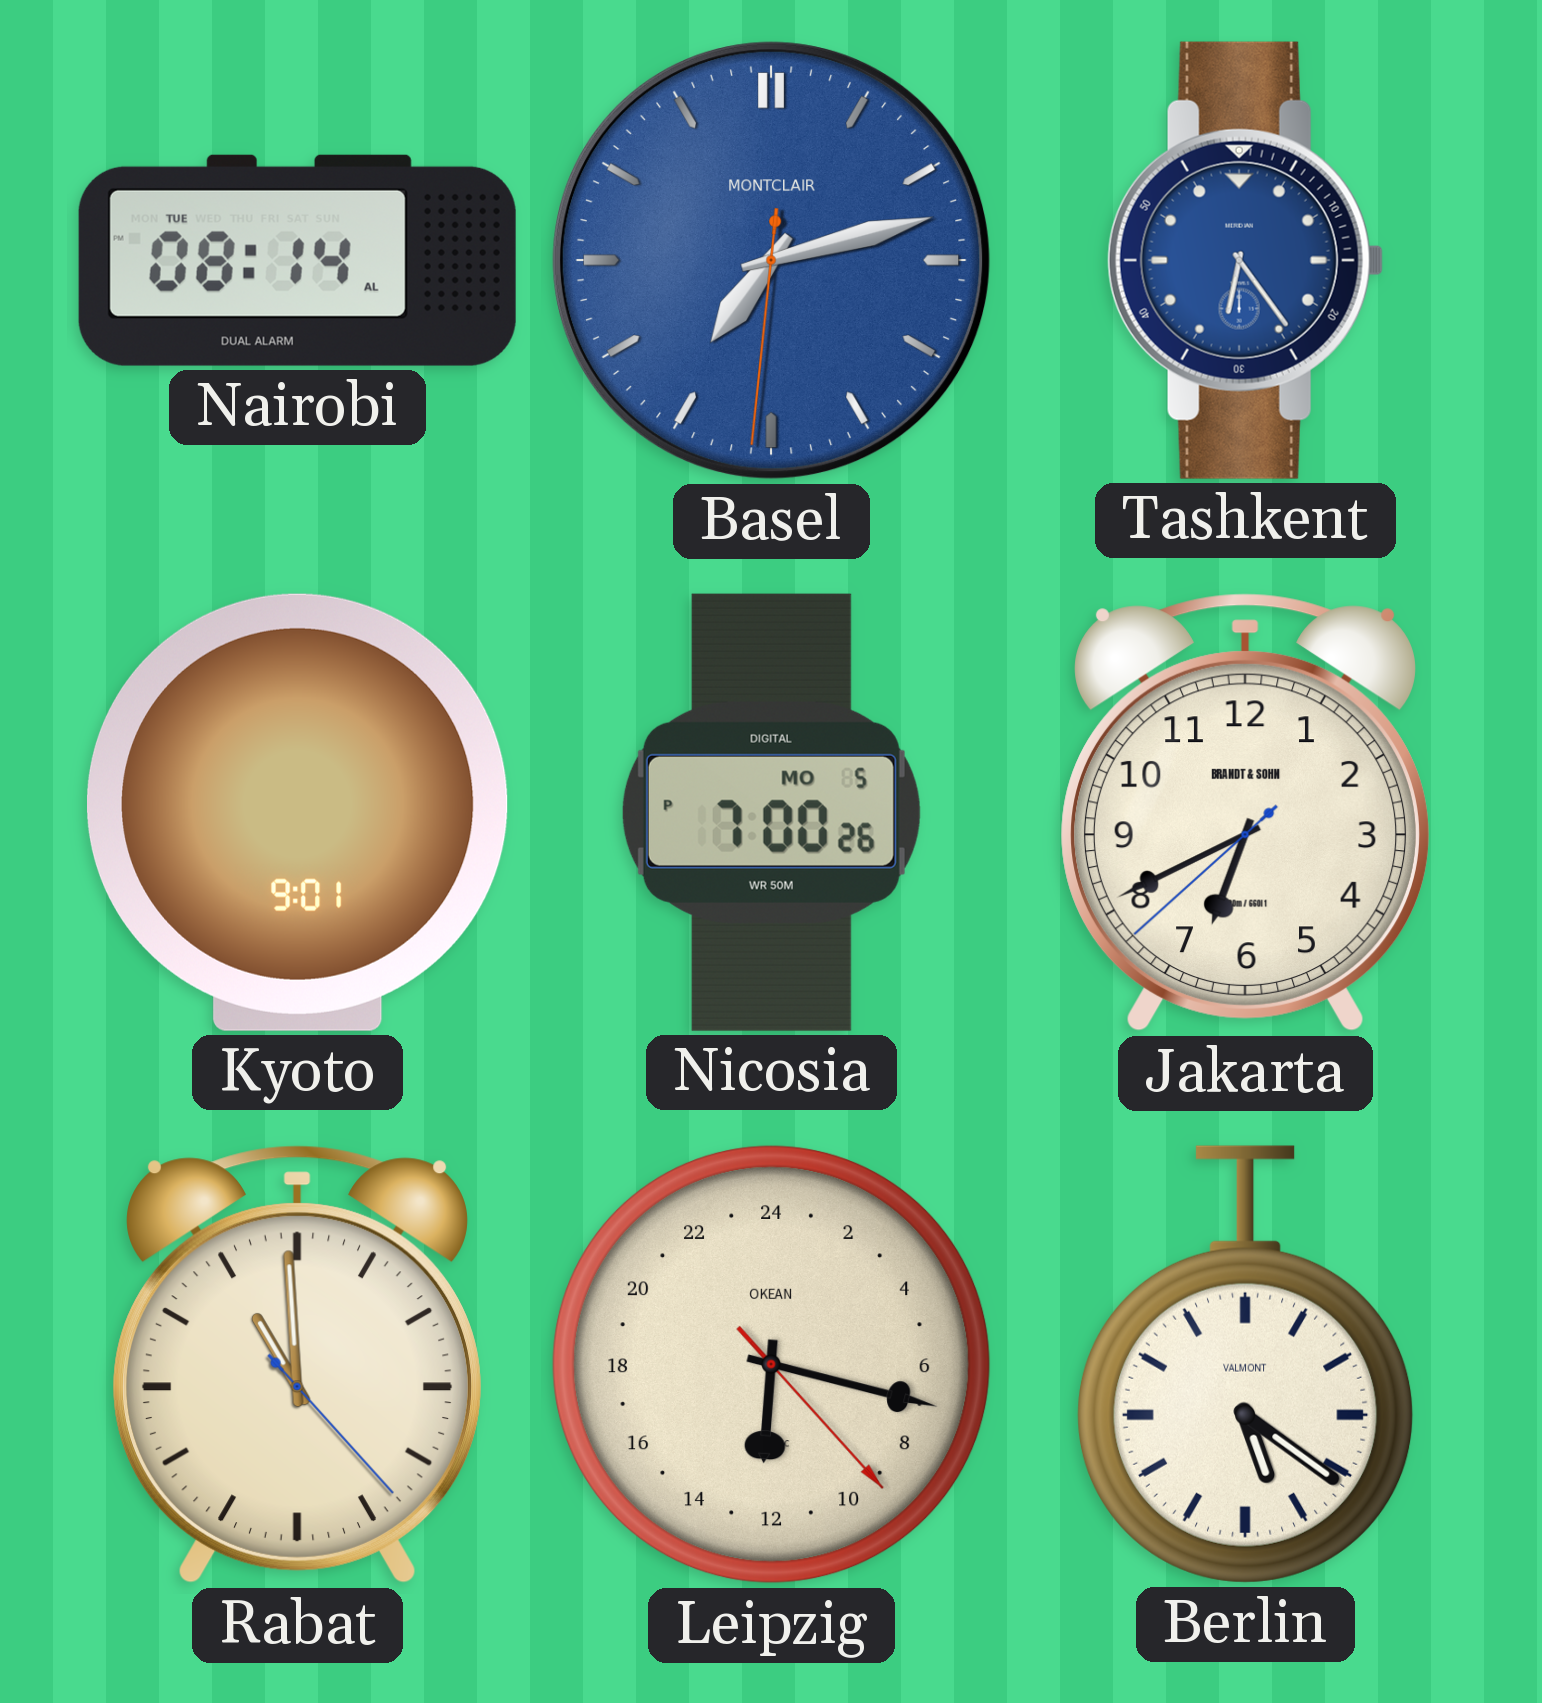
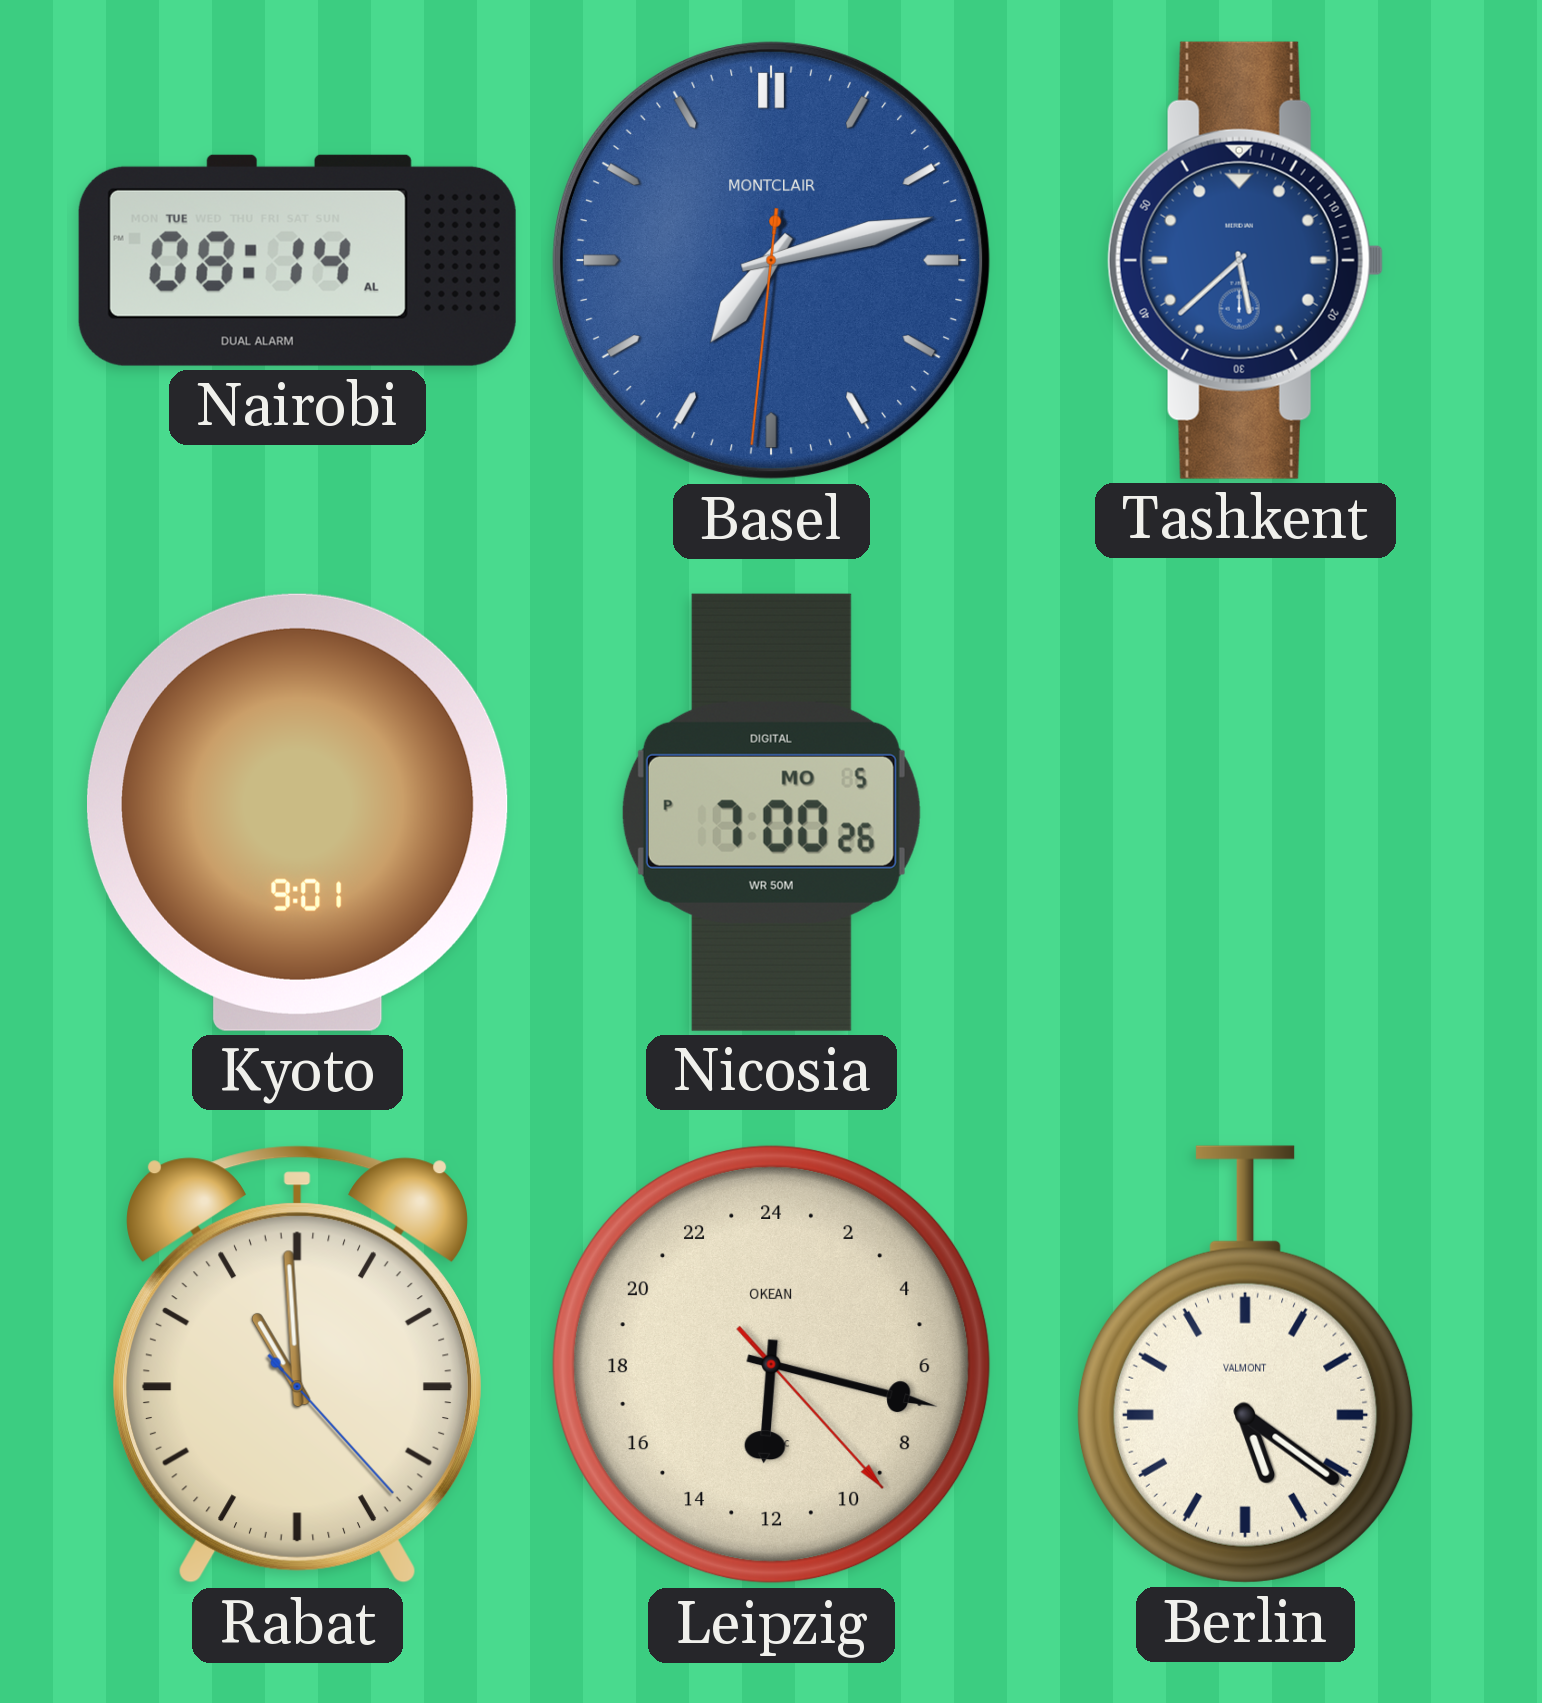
Tashkent: 6:24 -> 5:38 (1245, 260)
Jakarta: 6:40 -> none (1245, 813)
